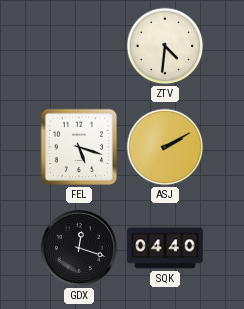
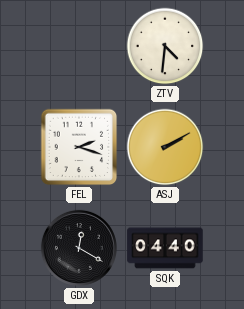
FEL: 5:18 -> 2:18 (79, 147)
GDX: 12:18 -> 12:20 (79, 248)
